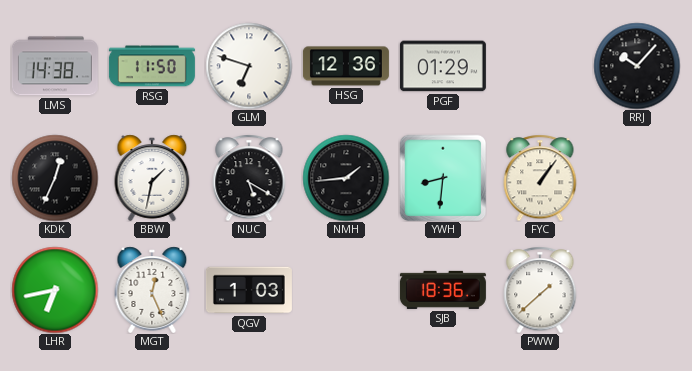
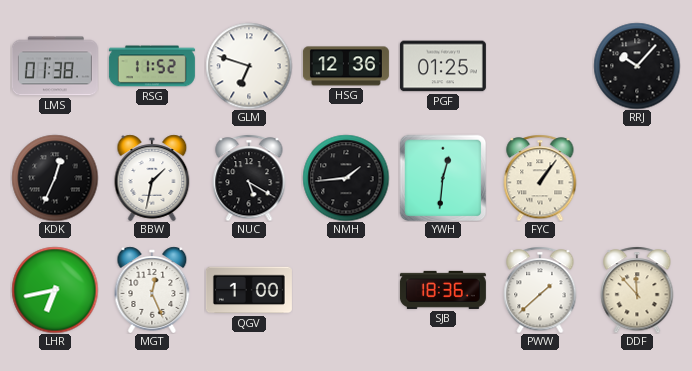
LMS: 14:38 -> 01:38 (55, 66)
RSG: 11:50 -> 11:52 (152, 66)
PGF: 01:29 -> 01:25 (443, 66)
YWH: 8:31 -> 12:31 (443, 178)
QGV: 1:03 -> 1:00 (249, 290)
DDF: none -> 11:53 (637, 290)
